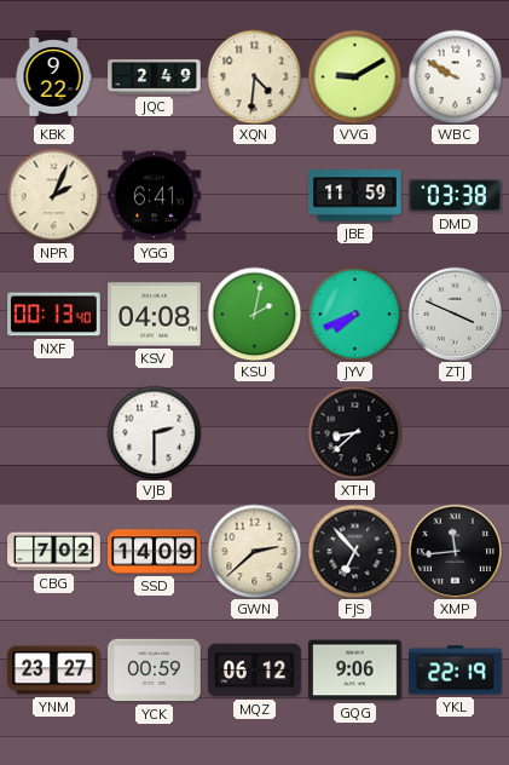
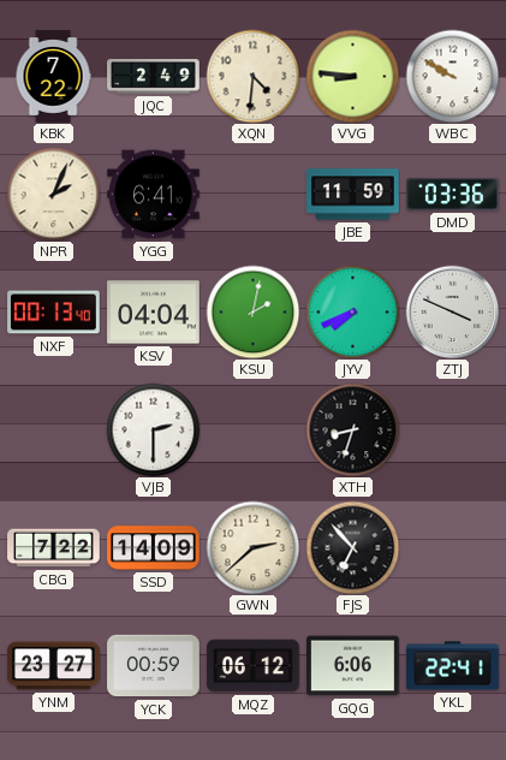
KBK: 9:22 -> 7:22 (53, 77)
VVG: 9:10 -> 8:46 (352, 76)
DMD: 03:38 -> 03:36 (453, 194)
KSV: 04:08 -> 04:04 (154, 313)
XTH: 8:38 -> 8:33 (352, 429)
CBG: 7:02 -> 7:22 (54, 548)
XMP: 11:44 -> none (455, 551)
GQG: 9:06 -> 6:06 (353, 666)
YKL: 22:19 -> 22:41 (453, 666)
